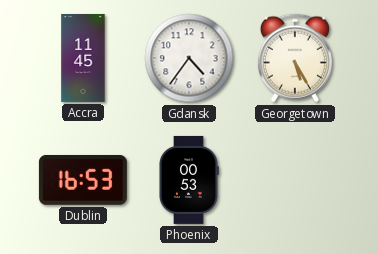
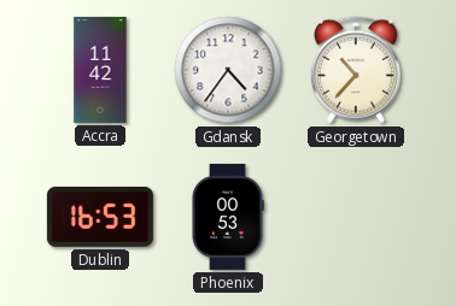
Accra: 11:45 -> 11:42 (100, 70)
Georgetown: 5:25 -> 10:37 (356, 70)
